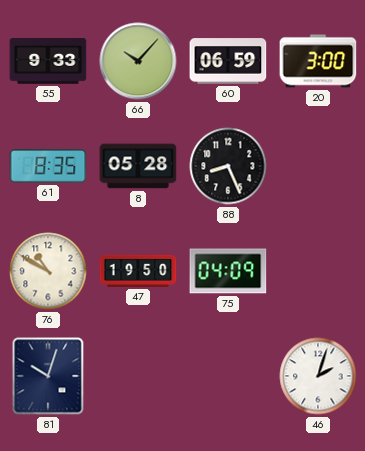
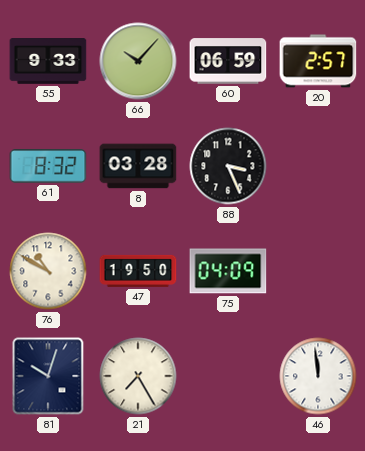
20: 3:00 -> 2:57 (318, 61)
61: 8:35 -> 8:32 (48, 166)
8: 05:28 -> 03:28 (138, 166)
88: 8:26 -> 3:26 (228, 166)
21: none -> 7:25 (138, 376)
46: 2:03 -> 11:59 (318, 376)
